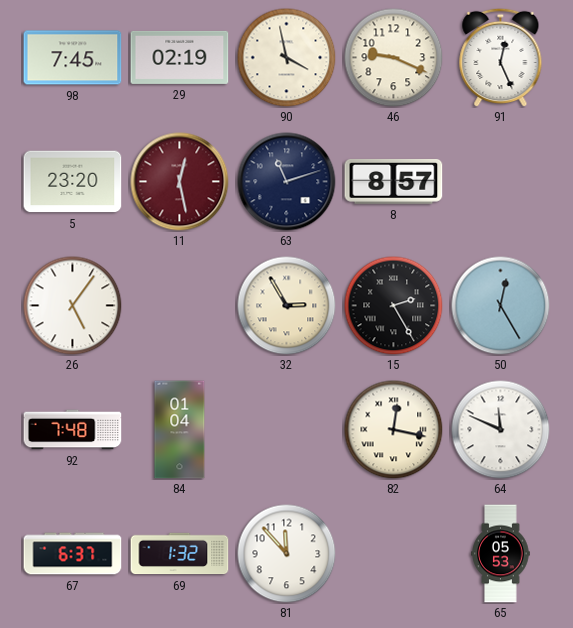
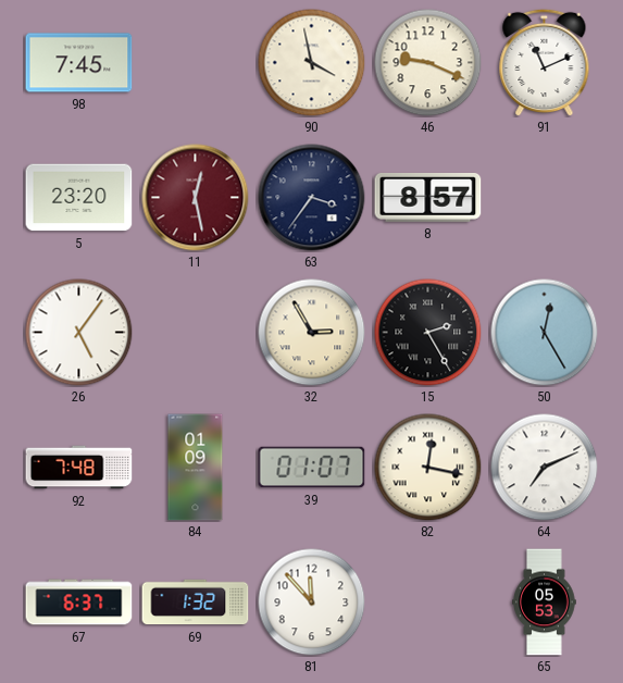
29: 02:19 -> none (180, 57)
91: 12:26 -> 11:11 (545, 62)
63: 11:12 -> 3:36 (312, 198)
84: 01:04 -> 01:09 (196, 468)
39: none -> 01:07 (312, 468)
64: 11:49 -> 7:11 (545, 468)
